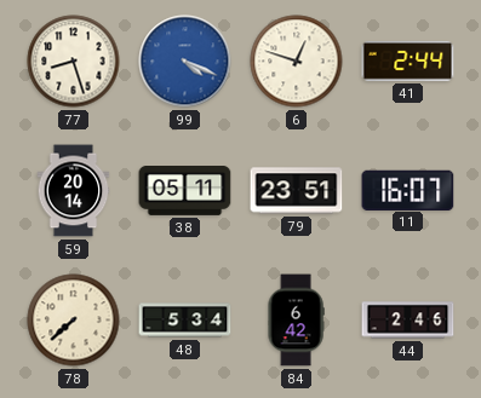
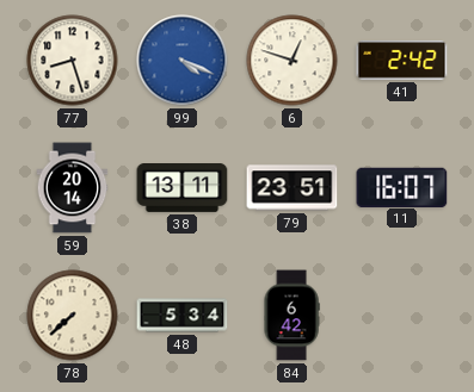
41: 2:44 -> 2:42 (402, 60)
38: 05:11 -> 13:11 (183, 188)
44: 2:46 -> none (408, 321)
